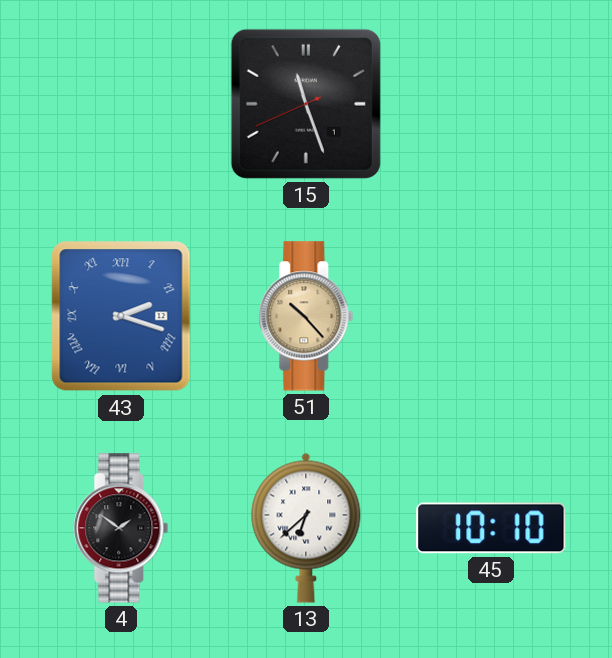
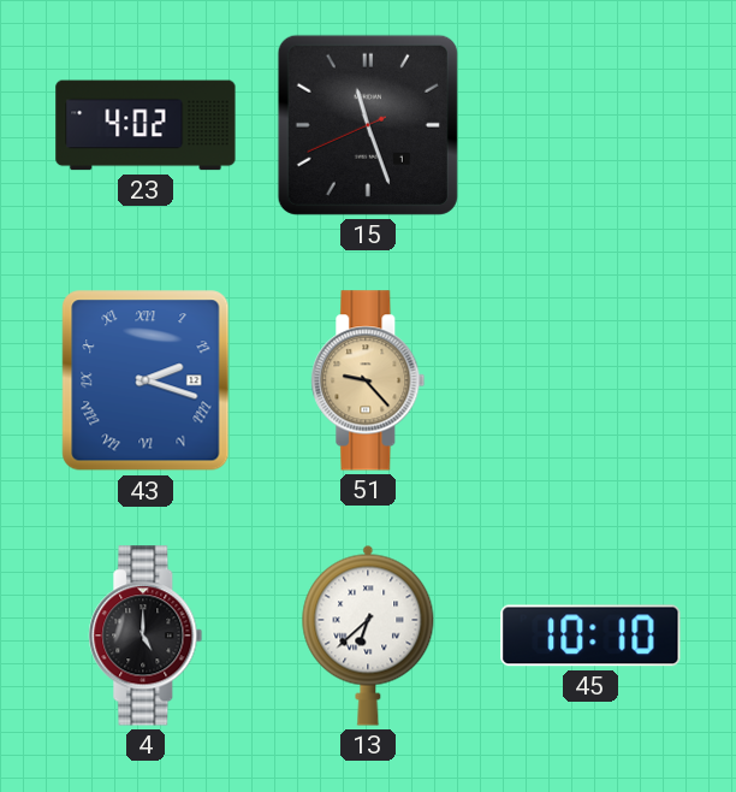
23: none -> 4:02 (146, 125)
51: 10:23 -> 9:23 (368, 380)
4: 1:51 -> 5:00 (146, 636)
